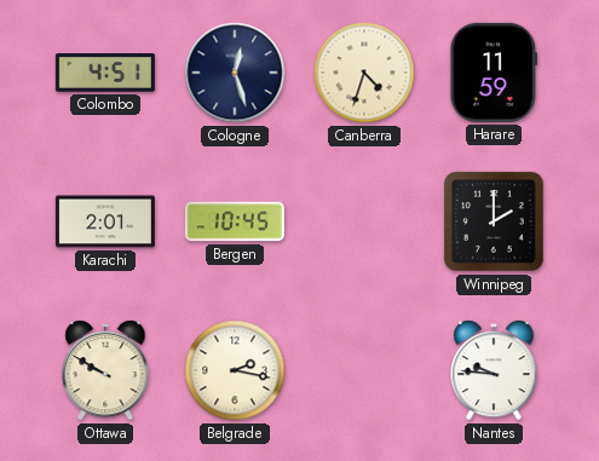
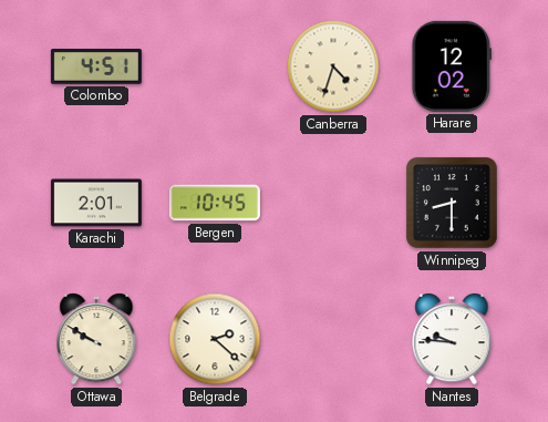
Cologne: 12:27 -> none (235, 73)
Harare: 11:59 -> 12:02 (451, 66)
Winnipeg: 2:00 -> 8:30 (452, 203)
Belgrade: 2:17 -> 2:22 (215, 339)
